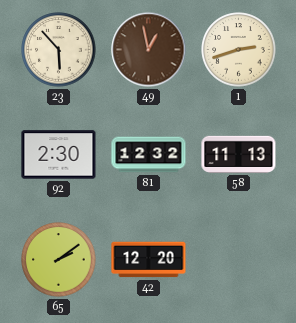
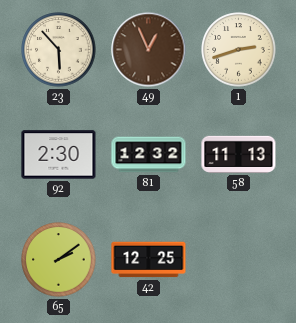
49: 12:58 -> 12:56 (149, 50)
42: 12:20 -> 12:25 (149, 260)
